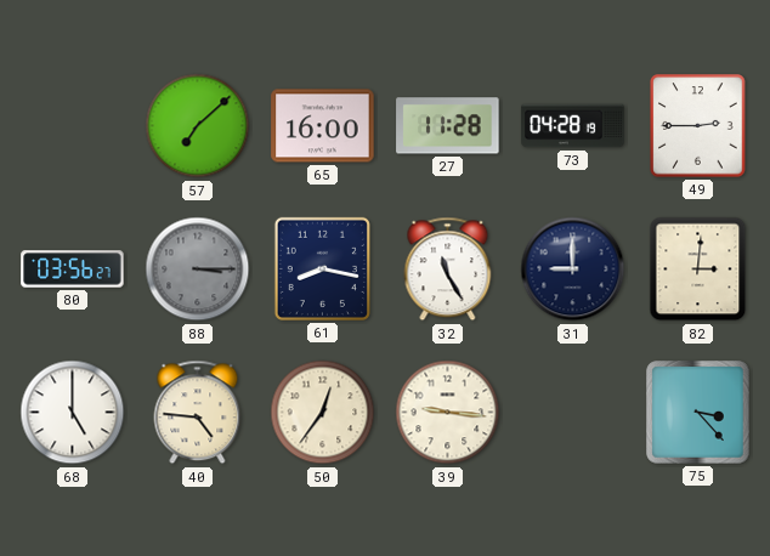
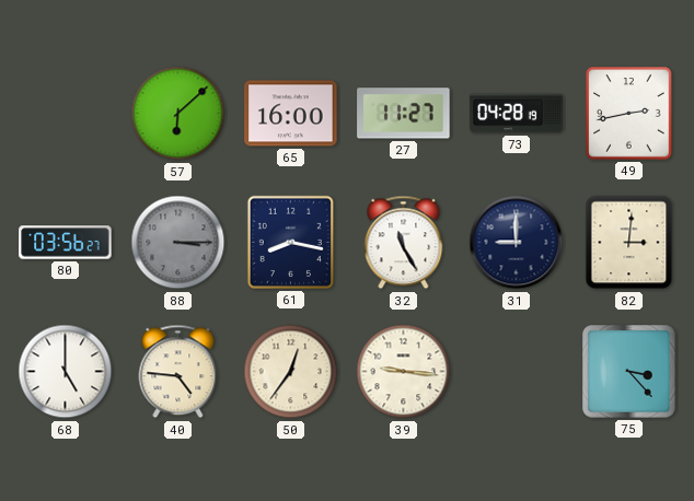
57: 7:08 -> 6:08 (178, 114)
27: 11:28 -> 11:27 (404, 114)
49: 2:45 -> 2:43 (629, 114)
